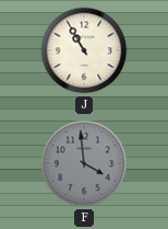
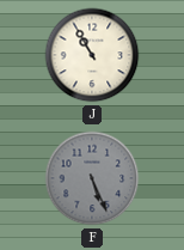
F: 3:59 -> 5:26 (92, 178)
